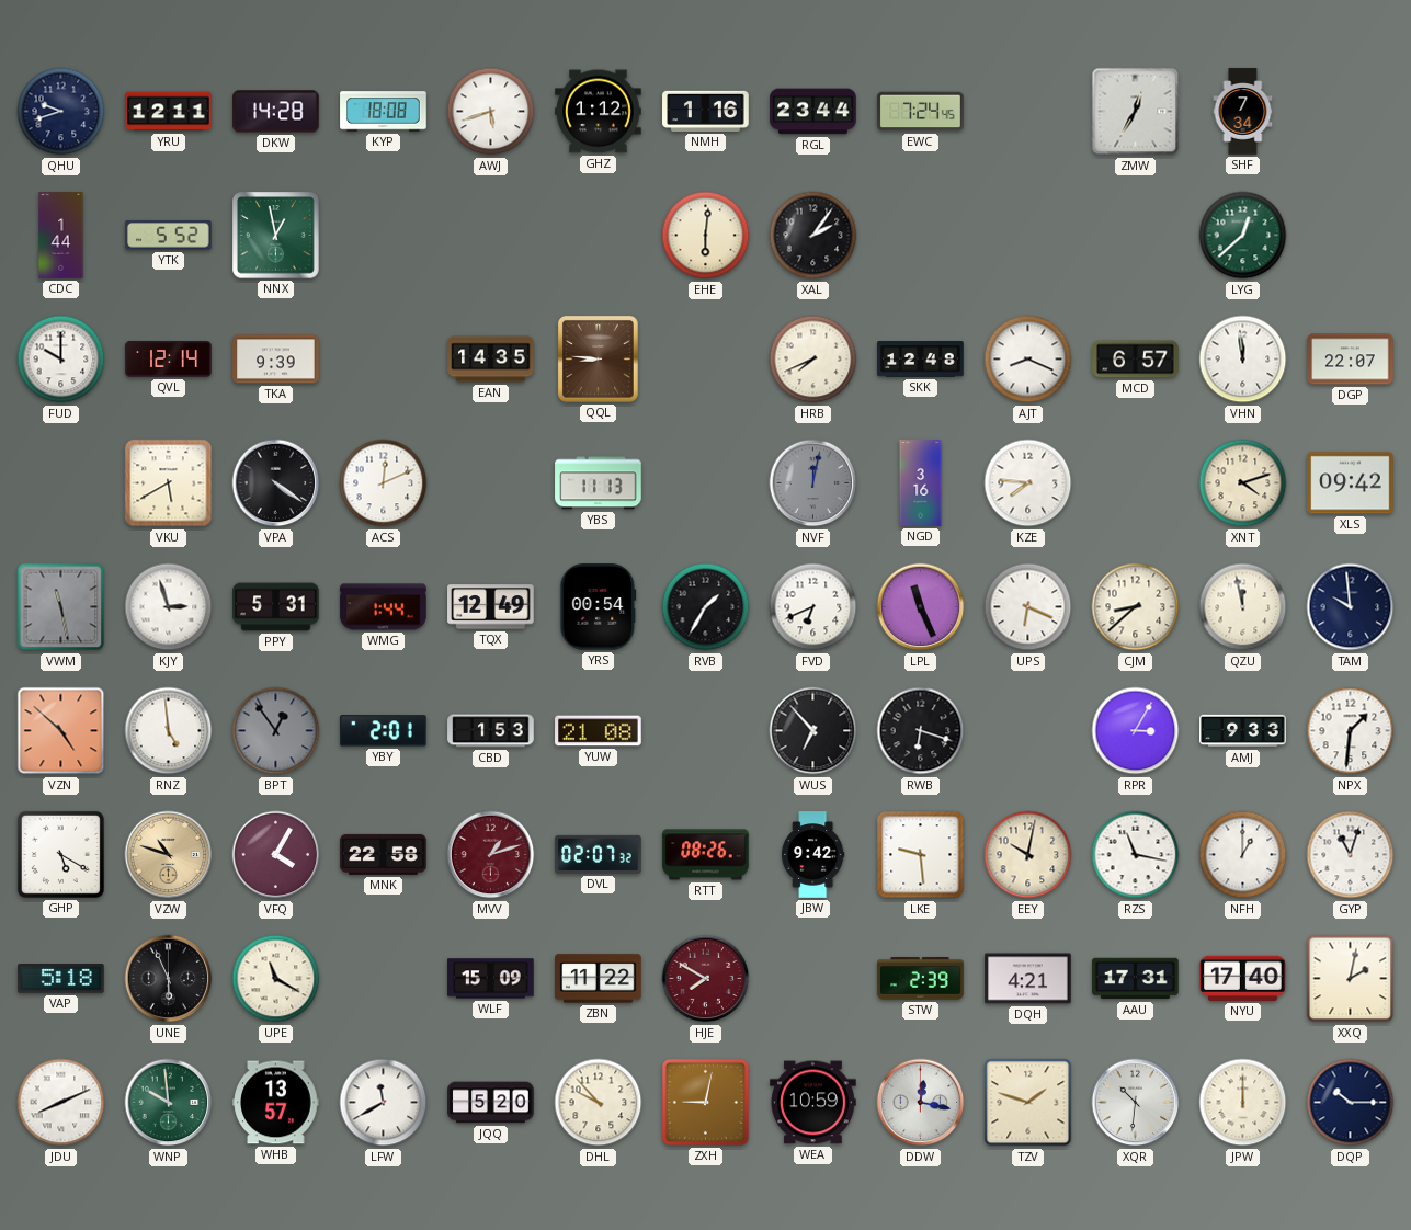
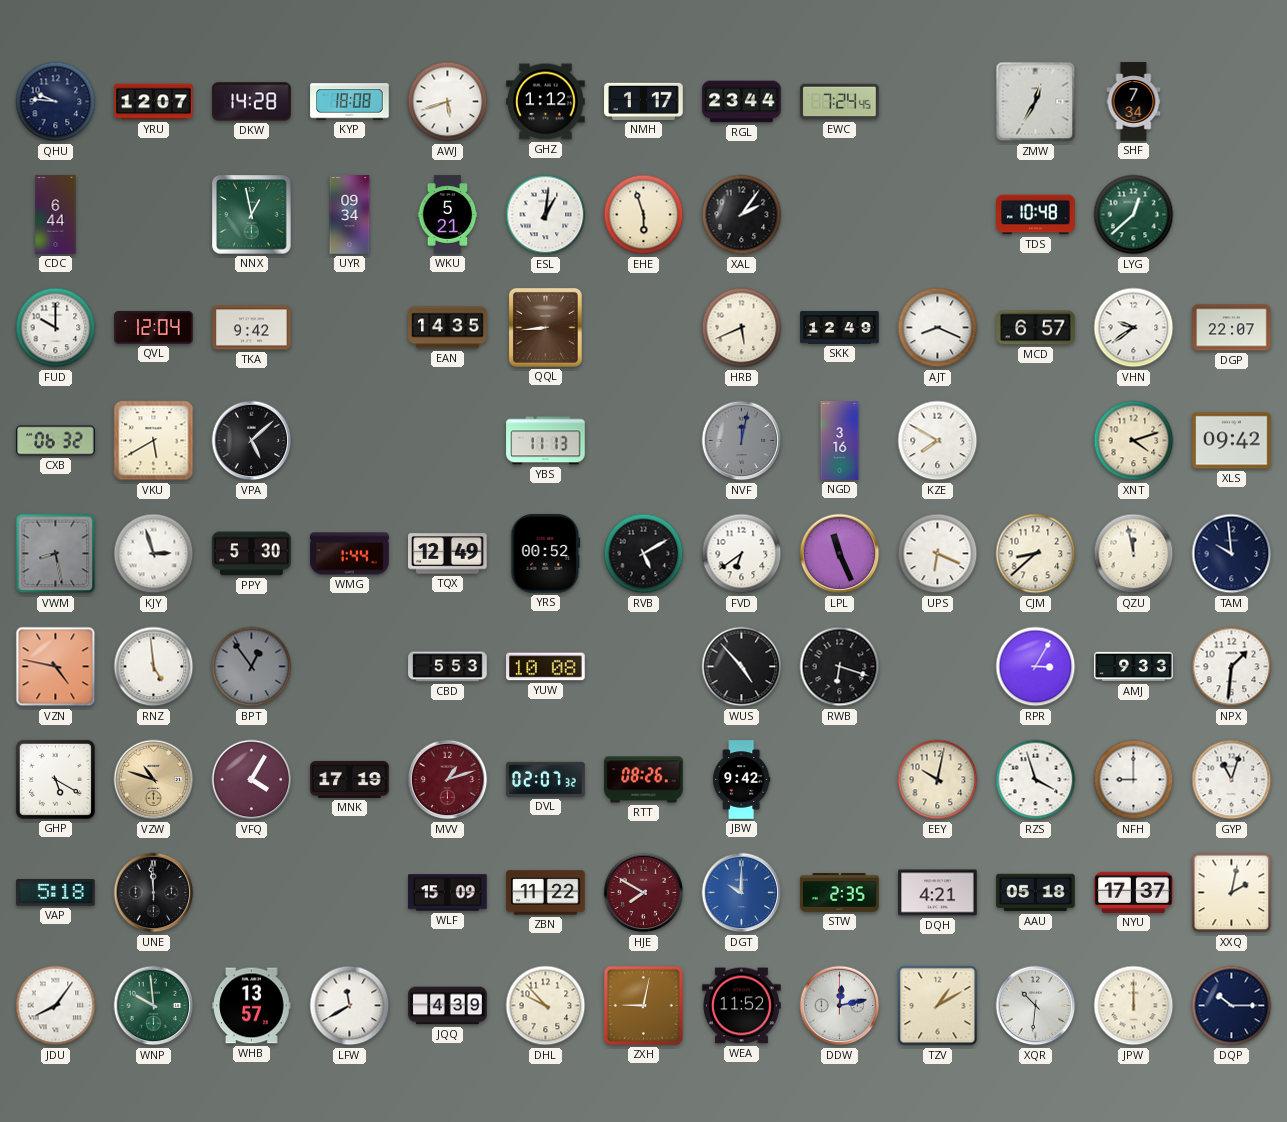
QHU: 9:42 -> 9:46 (56, 102)
YRU: 12:11 -> 12:07 (154, 102)
NMH: 1:16 -> 1:17 (644, 101)
CDC: 1:44 -> 6:44 (56, 215)
YTK: 5:52 -> none (169, 236)
UYR: none -> 09:34 (350, 215)
WKU: none -> 5:21 (448, 215)
ESL: none -> 1:01 (546, 215)
EHE: 6:01 -> 5:57 (644, 215)
TDS: none -> 10:48 (1036, 215)
QVL: 12:14 -> 12:04 (154, 328)
TKA: 9:39 -> 9:42 (252, 328)
QQL: 8:46 -> 8:44 (546, 328)
HRB: 7:41 -> 5:41 (742, 328)
SKK: 12:48 -> 12:49 (840, 328)
VHN: 11:59 -> 9:39 (1134, 328)
CXB: none -> 06:32 (56, 441)
VPA: 4:21 -> 5:08 (252, 441)
ACS: 12:11 -> none (384, 483)
KZE: 7:46 -> 7:50 (938, 441)
VWM: 11:28 -> 8:28 (56, 554)
PPY: 5:31 -> 5:30 (252, 554)
YRS: 00:54 -> 00:52 (546, 554)
RVB: 1:35 -> 5:10 (644, 554)
FVD: 6:41 -> 6:39 (742, 554)
VZN: 4:52 -> 4:47 (56, 667)
YBY: 2:01 -> none (384, 731)
CBD: 1:53 -> 5:53 (448, 667)
YUW: 21:08 -> 10:08 (546, 667)
WUS: 6:53 -> 4:53 (742, 667)
MNK: 22:58 -> 17:19 (350, 779)
LKE: 9:29 -> none (921, 855)
RZS: 11:17 -> 3:57 (1036, 780)
NFH: 1:00 -> 9:00 (1134, 780)
UNE: 5:56 -> 11:59 (154, 893)
UPE: 11:20 -> none (276, 979)
DGT: none -> 10:00 (742, 893)
STW: 2:39 -> 2:35 (840, 893)
AAU: 17:31 -> 05:18 (1036, 893)
NYU: 17:40 -> 17:37 (1134, 892)
JDU: 8:11 -> 8:06 (56, 1006)
JQQ: 5:20 -> 4:39 (448, 1006)
WEA: 10:59 -> 11:52 (742, 1006)
DDW: 12:17 -> 12:13 (840, 1006)
TZV: 1:48 -> 1:10 (938, 1006)
